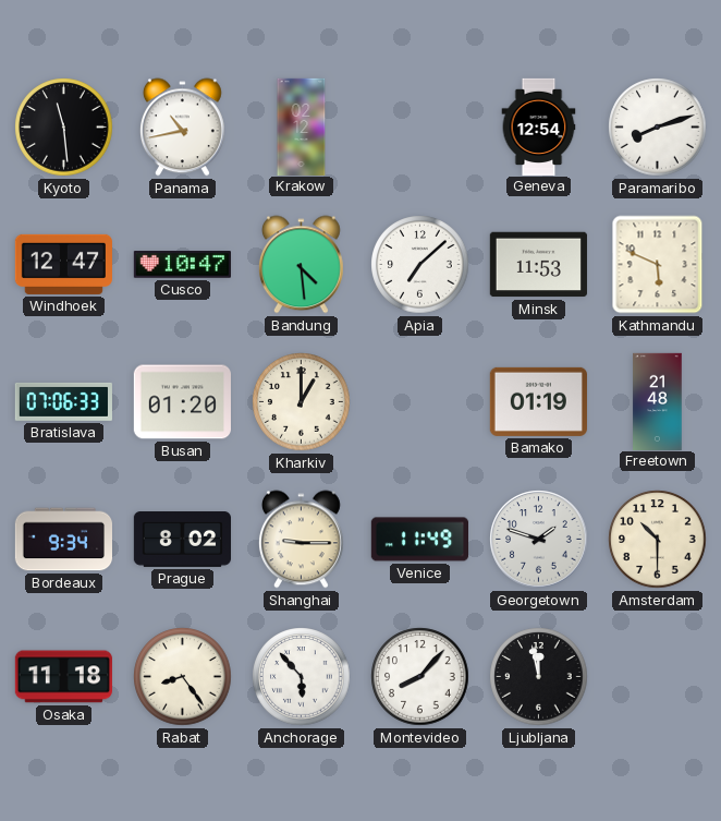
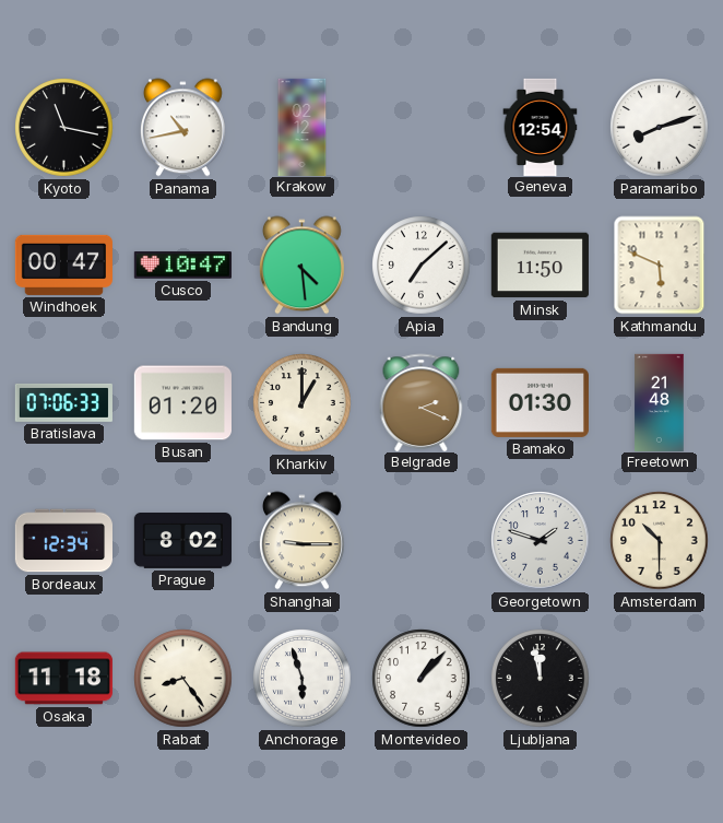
Kyoto: 11:29 -> 11:17 (64, 128)
Windhoek: 12:47 -> 00:47 (63, 264)
Minsk: 11:53 -> 11:50 (540, 266)
Belgrade: none -> 2:19 (422, 402)
Bamako: 01:19 -> 01:30 (540, 402)
Bordeaux: 9:34 -> 12:34 (63, 541)
Venice: 11:49 -> none (419, 540)
Anchorage: 5:53 -> 5:57 (303, 679)
Montevideo: 8:07 -> 1:07 (422, 679)
